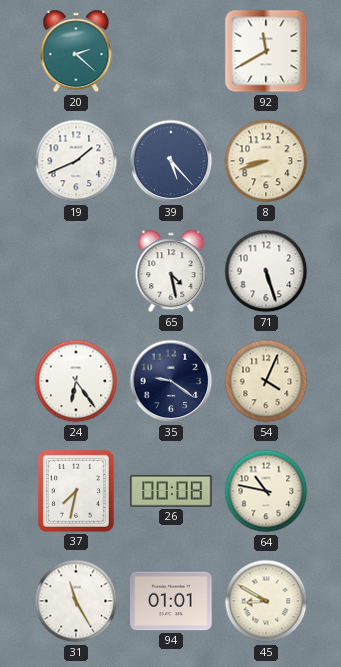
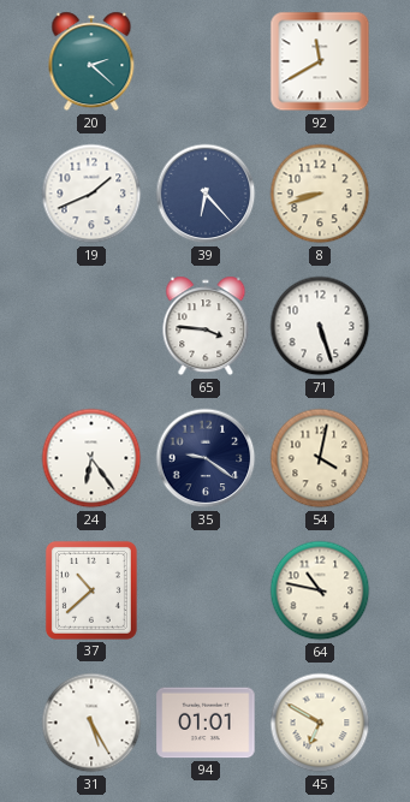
39: 5:23 -> 6:23 (206, 194)
65: 4:28 -> 3:46 (206, 326)
54: 4:04 -> 4:02 (320, 458)
37: 7:32 -> 10:38 (91, 590)
26: 00:08 -> none (171, 491)
31: 11:25 -> 5:25 (91, 723)
45: 8:50 -> 6:50 (320, 723)
